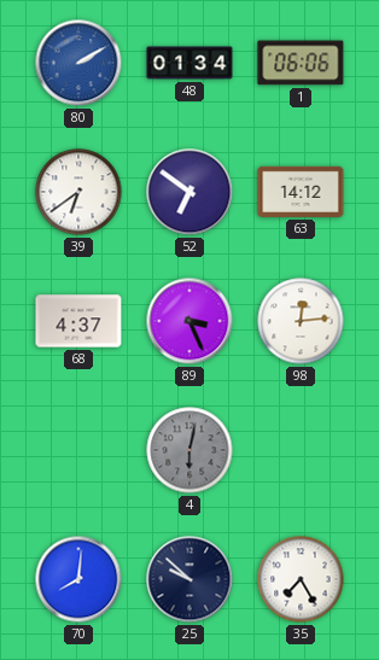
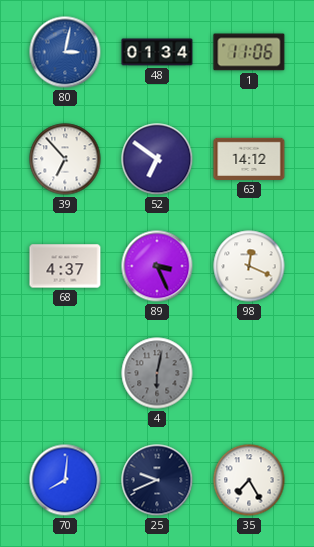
80: 2:10 -> 3:02 (65, 52)
1: 06:06 -> 11:06 (249, 52)
39: 6:39 -> 6:53 (65, 159)
98: 12:14 -> 12:19 (249, 266)
25: 9:52 -> 9:41 (157, 480)
